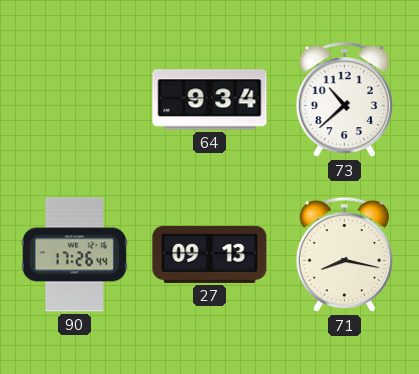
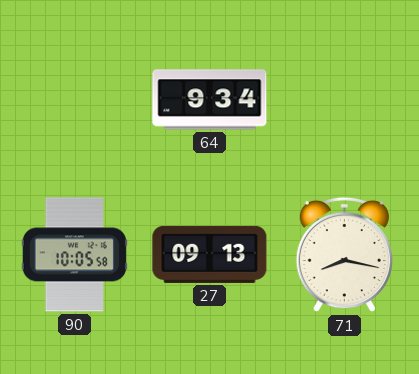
73: 10:38 -> none (344, 100)
90: 17:26 -> 10:05 (74, 255)
